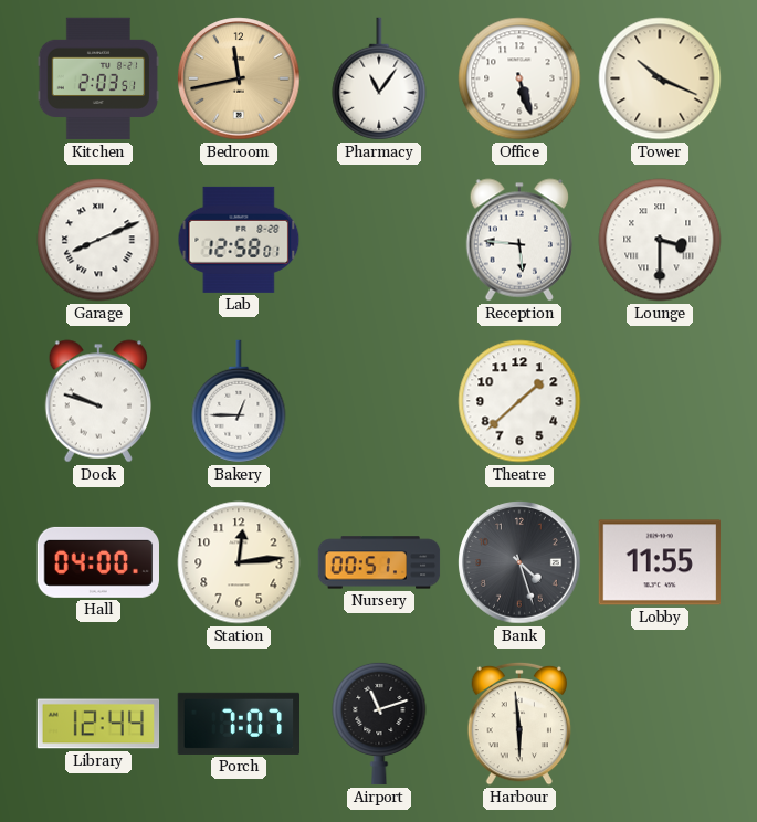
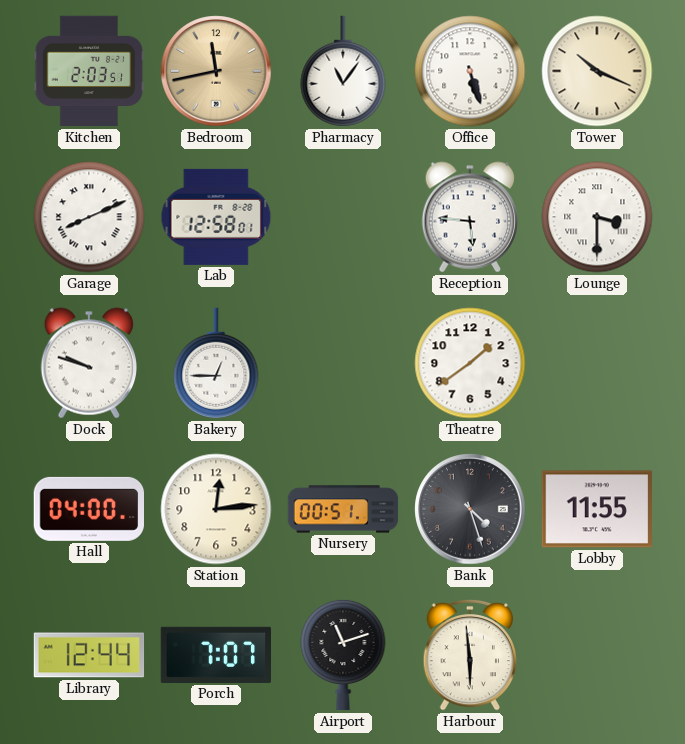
Theatre: 1:38 -> 1:39 (470, 363)
